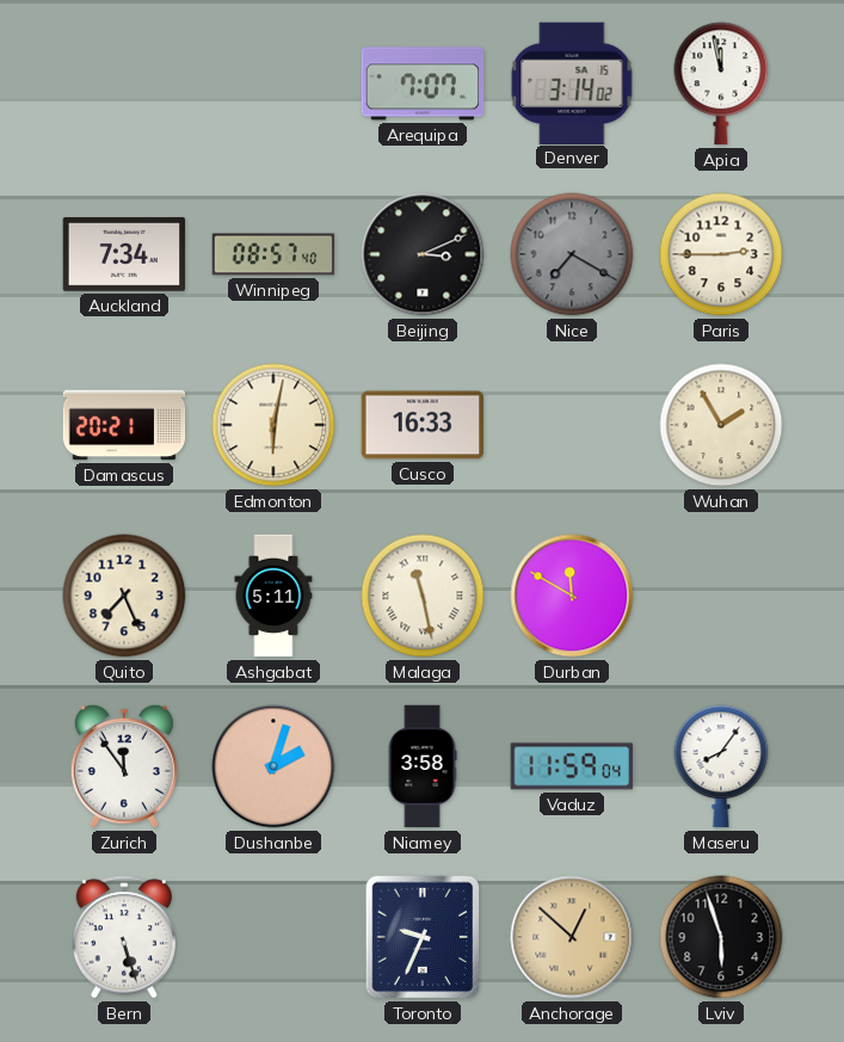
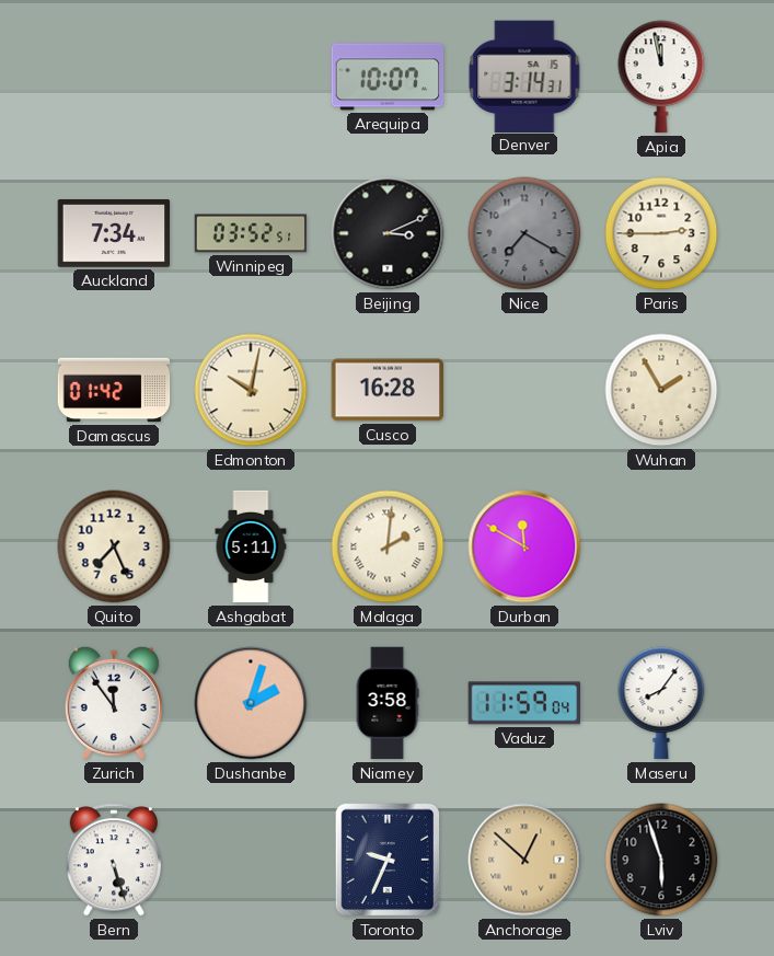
Arequipa: 7:07 -> 10:07 (388, 77)
Denver: 3:14:02 -> 3:14:31 (524, 76)
Winnipeg: 08:57 -> 03:52 (251, 233)
Damascus: 20:21 -> 01:42 (114, 390)
Edmonton: 6:02 -> 10:02 (251, 390)
Cusco: 16:33 -> 16:28 (388, 390)
Malaga: 11:28 -> 2:01 (388, 546)
